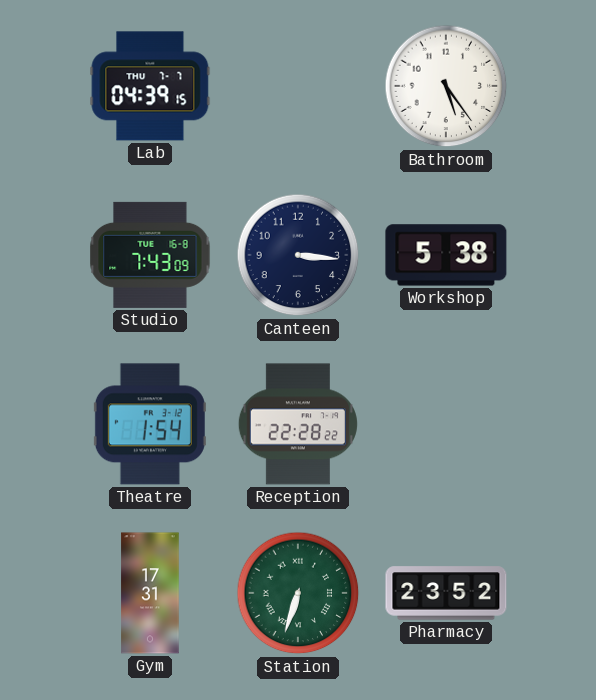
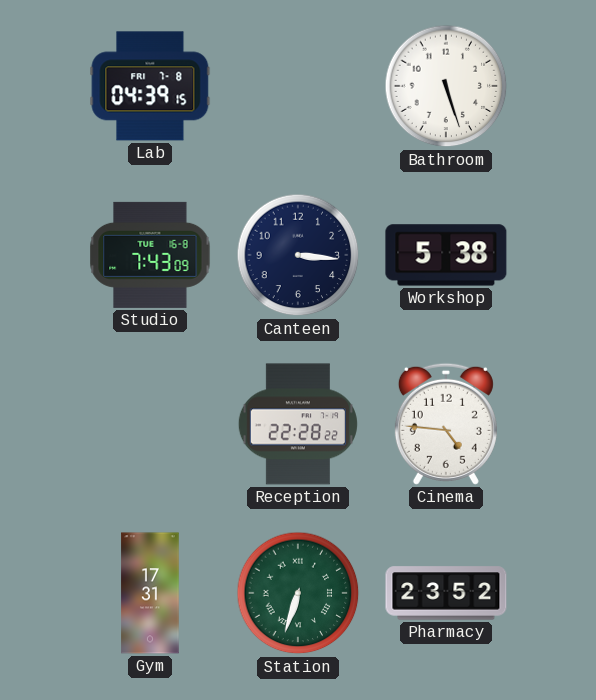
Lab date: THU 7-7 -> FRI 7-8 (150, 86)
Bathroom: 5:24 -> 5:27 (446, 86)
Theatre: 1:54 -> none (150, 424)
Cinema: none -> 4:46 (446, 424)
